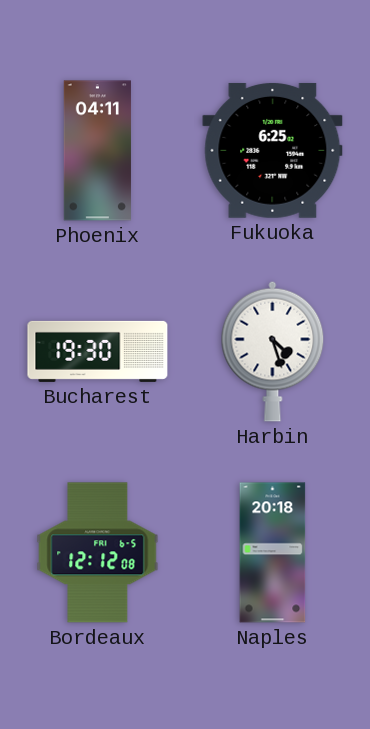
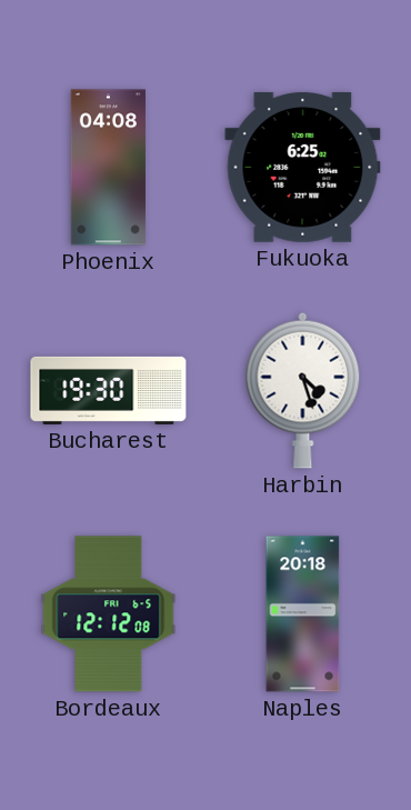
Phoenix: 04:11 -> 04:08 (108, 168)
